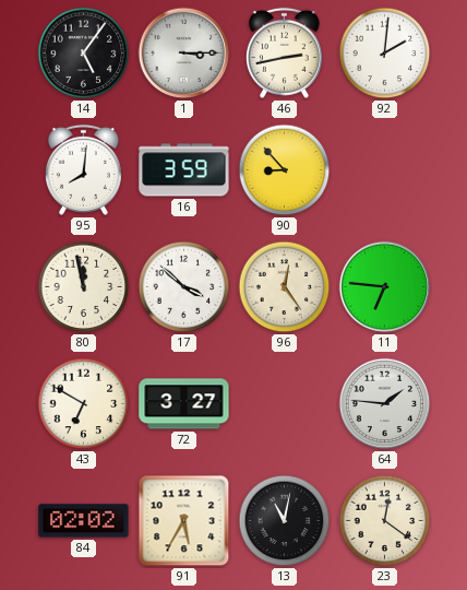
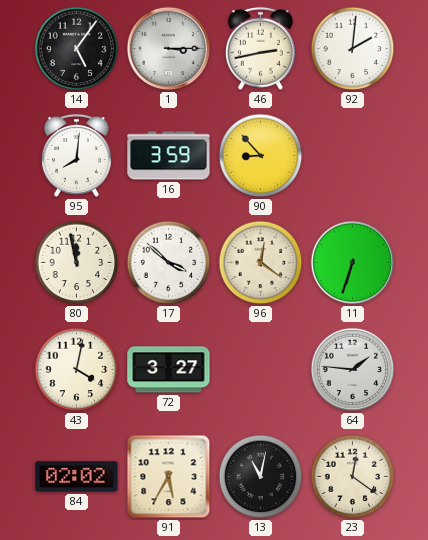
96: 12:24 -> 12:21 (261, 263)
11: 6:46 -> 6:33 (353, 263)
43: 6:50 -> 4:02 (77, 370)
